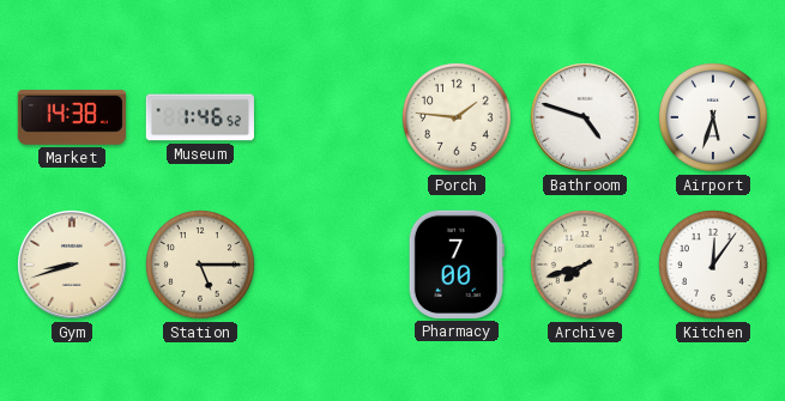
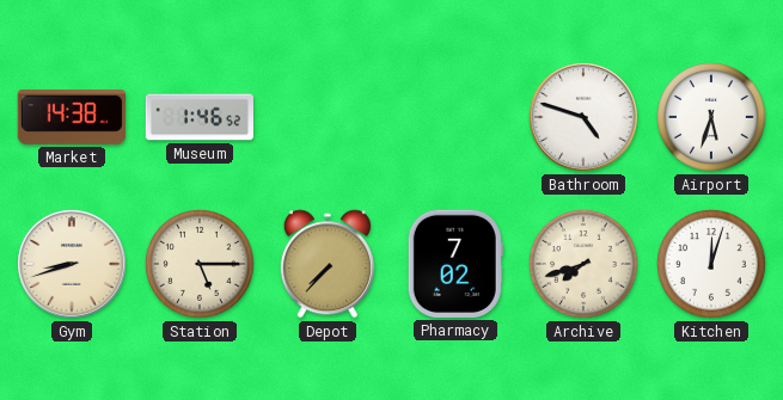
Porch: 1:46 -> none (458, 119)
Depot: none -> 7:37 (328, 264)
Pharmacy: 7:00 -> 7:02 (455, 264)
Kitchen: 12:06 -> 12:03 (712, 265)
